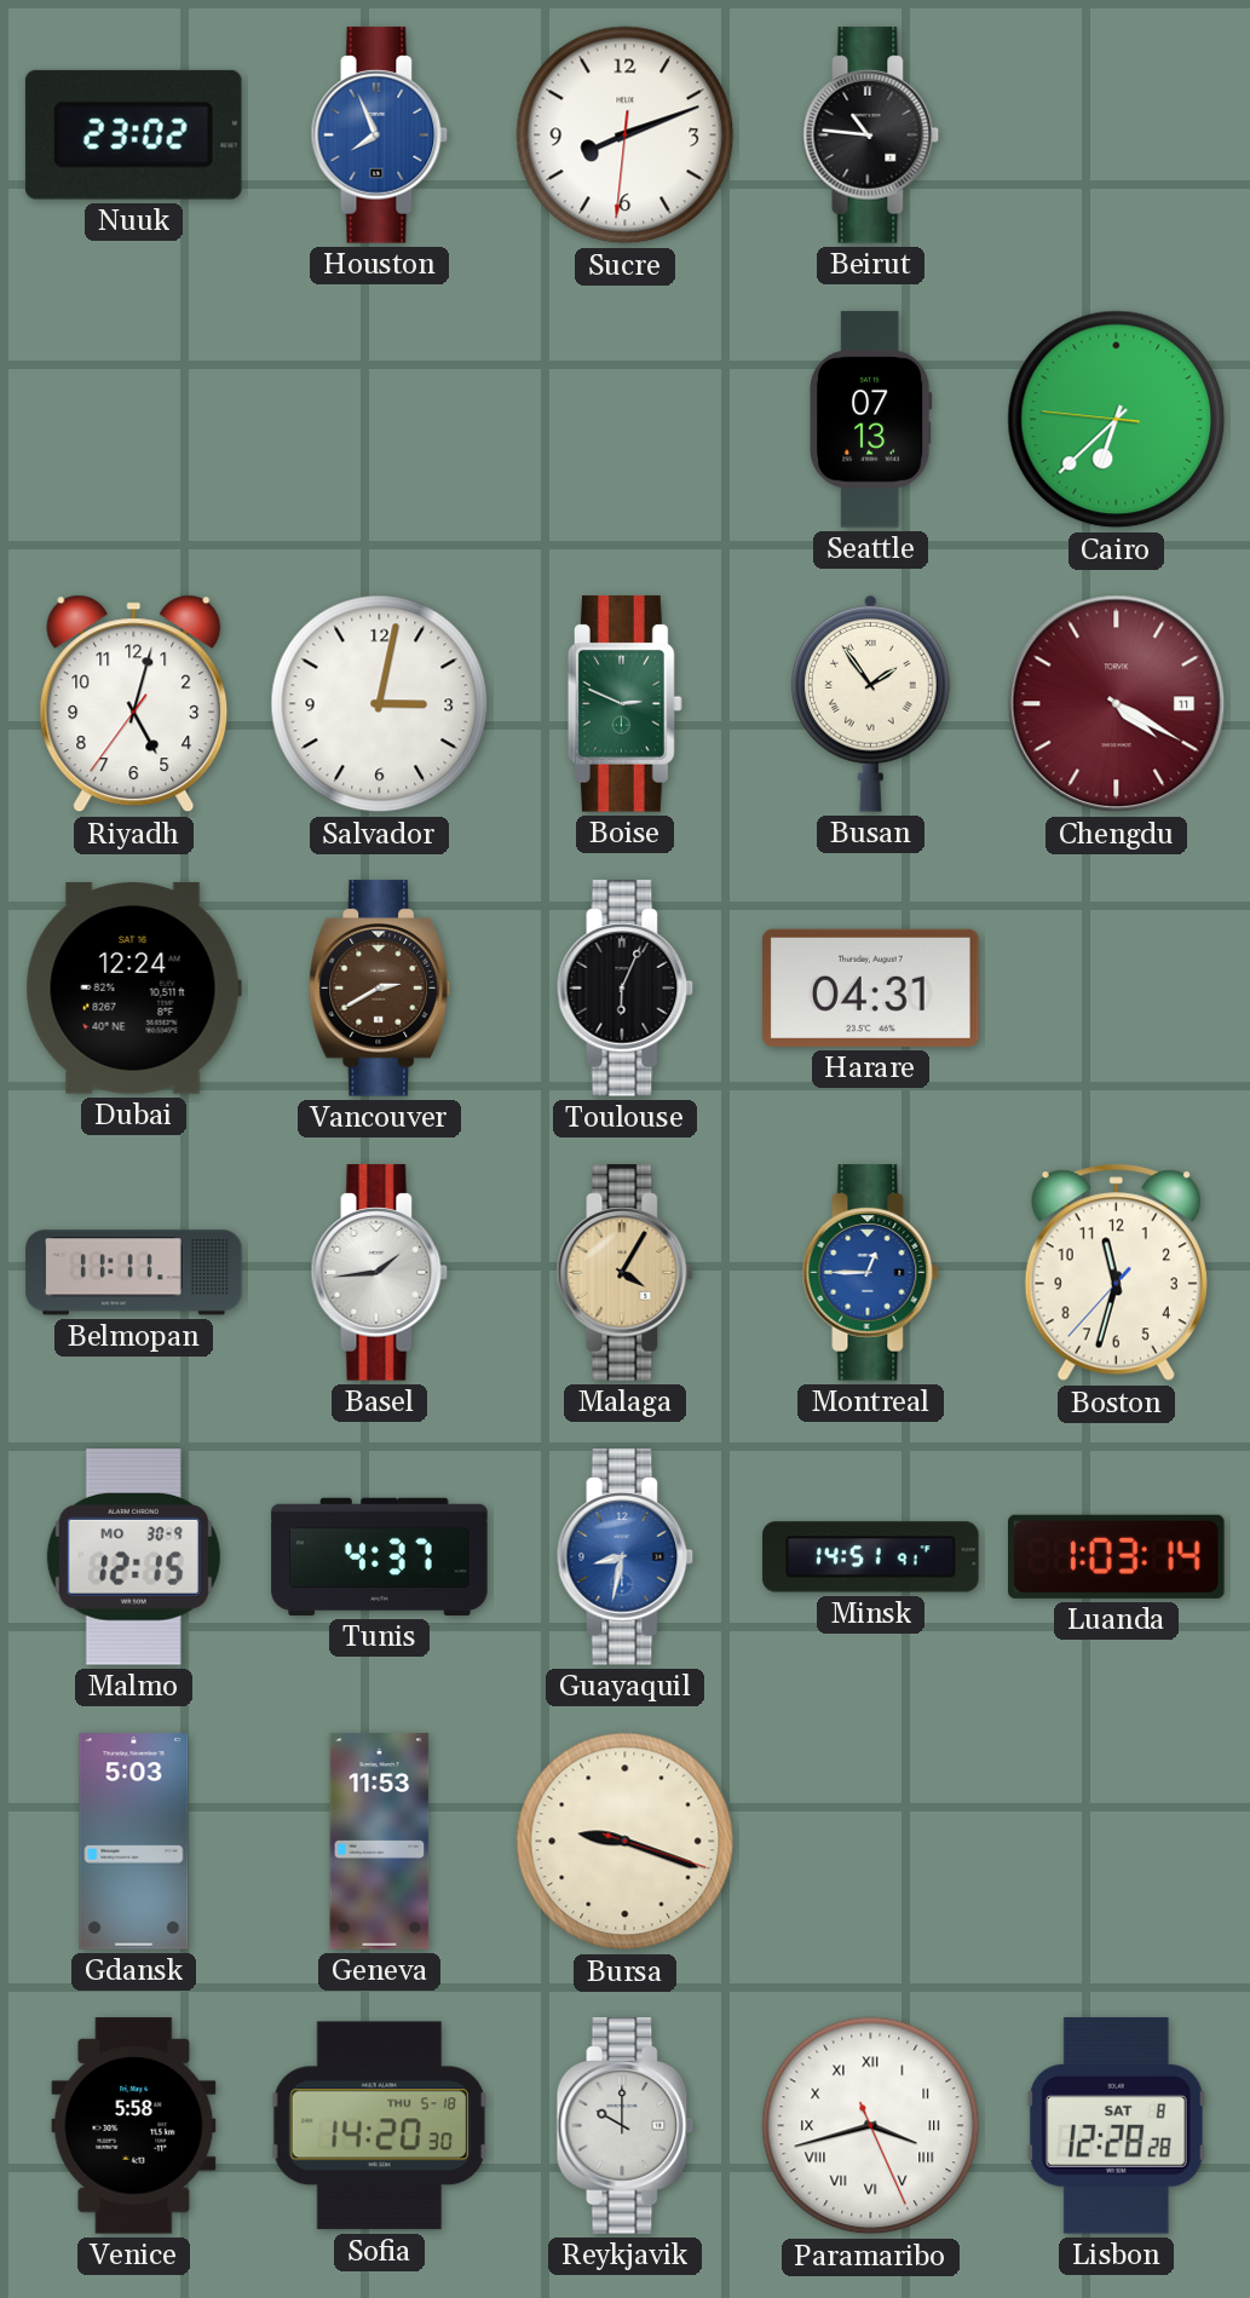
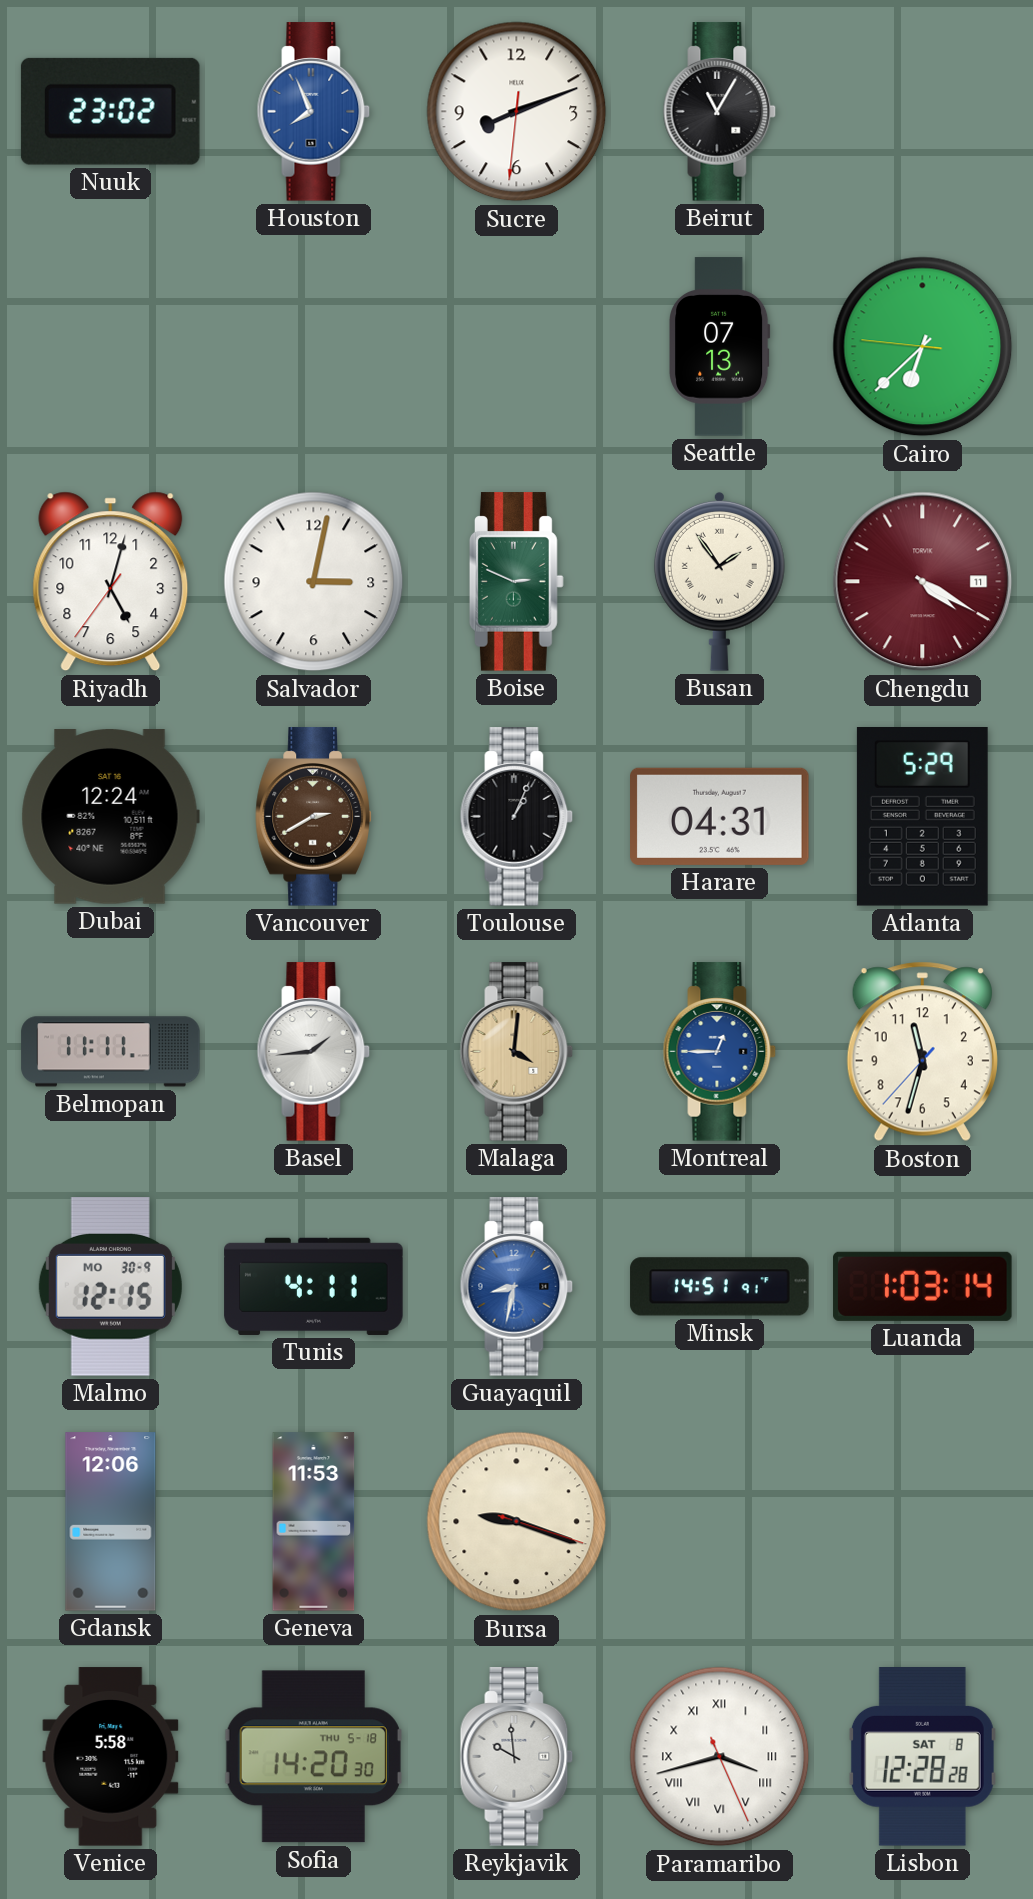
Beirut: 10:46 -> 11:05 (720, 112)
Toulouse: 6:04 -> 1:04 (517, 817)
Atlanta: none -> 5:29 (922, 817)
Malaga: 4:05 -> 4:01 (517, 1052)
Tunis: 4:37 -> 4:11 (314, 1286)
Gdansk: 5:03 -> 12:06 (111, 1522)
Reykjavik: 10:00 -> 9:59 (517, 1757)
